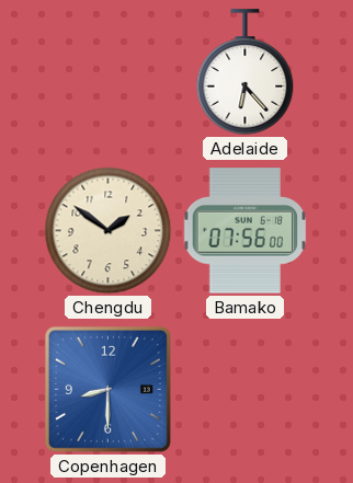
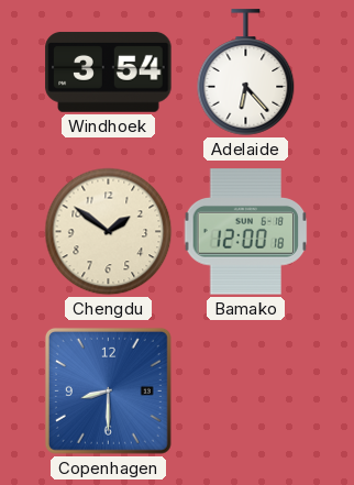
Windhoek: none -> 3:54 (109, 71)
Bamako: 07:56 -> 12:00 (246, 232)
